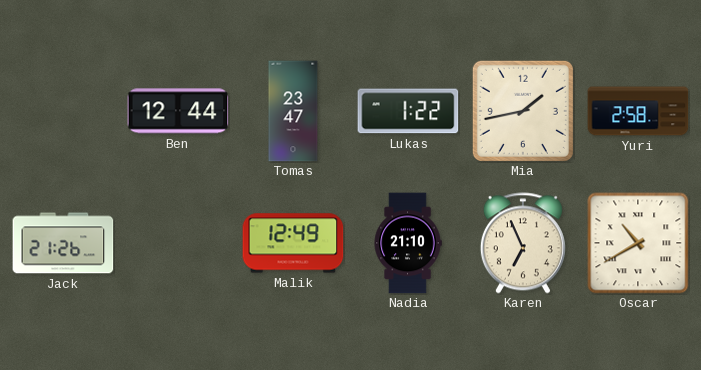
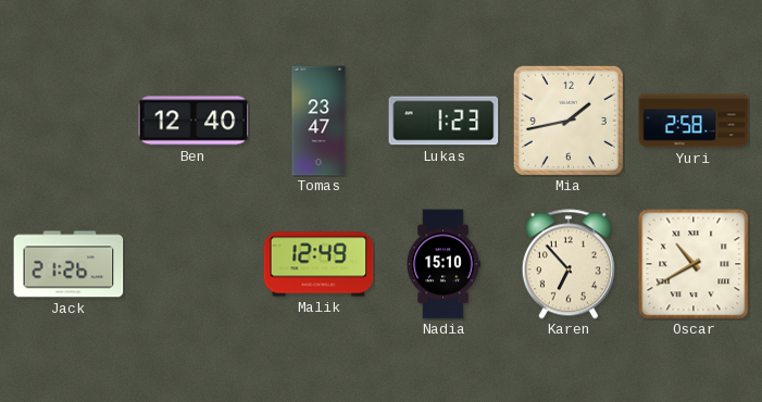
Ben: 12:44 -> 12:40 (193, 121)
Lukas: 1:22 -> 1:23 (444, 121)
Nadia: 21:10 -> 15:10 (444, 264)
Karen: 6:56 -> 6:53 (569, 264)
